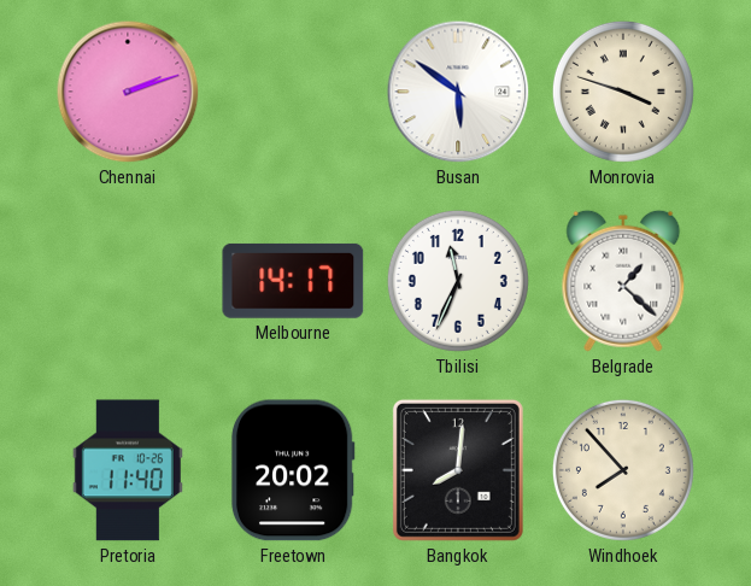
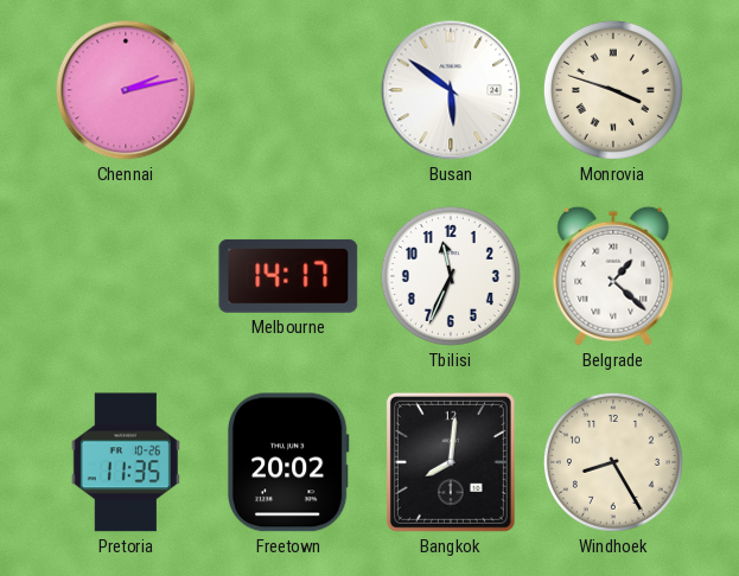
Chennai: 2:12 -> 2:13 (126, 90)
Pretoria: 11:40 -> 11:35 (126, 462)
Windhoek: 7:53 -> 8:25 (613, 462)
